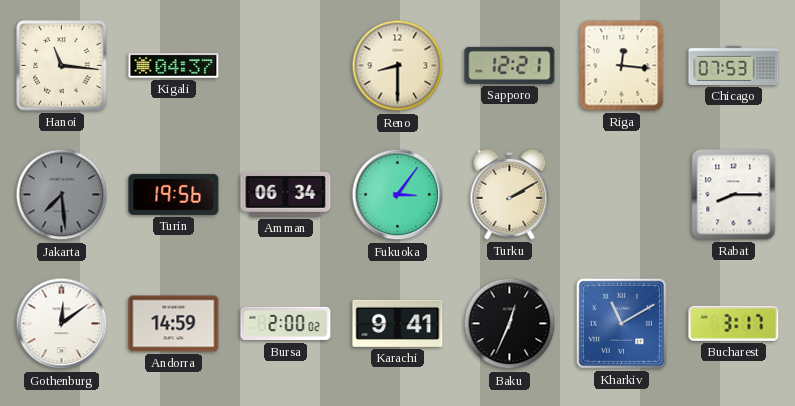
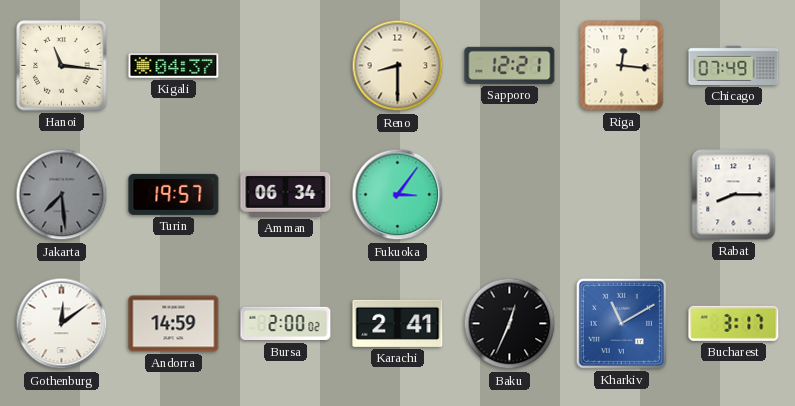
Chicago: 07:53 -> 07:49 (734, 65)
Turin: 19:56 -> 19:57 (174, 194)
Turku: 2:10 -> none (510, 194)
Karachi: 9:41 -> 2:41 (398, 323)
